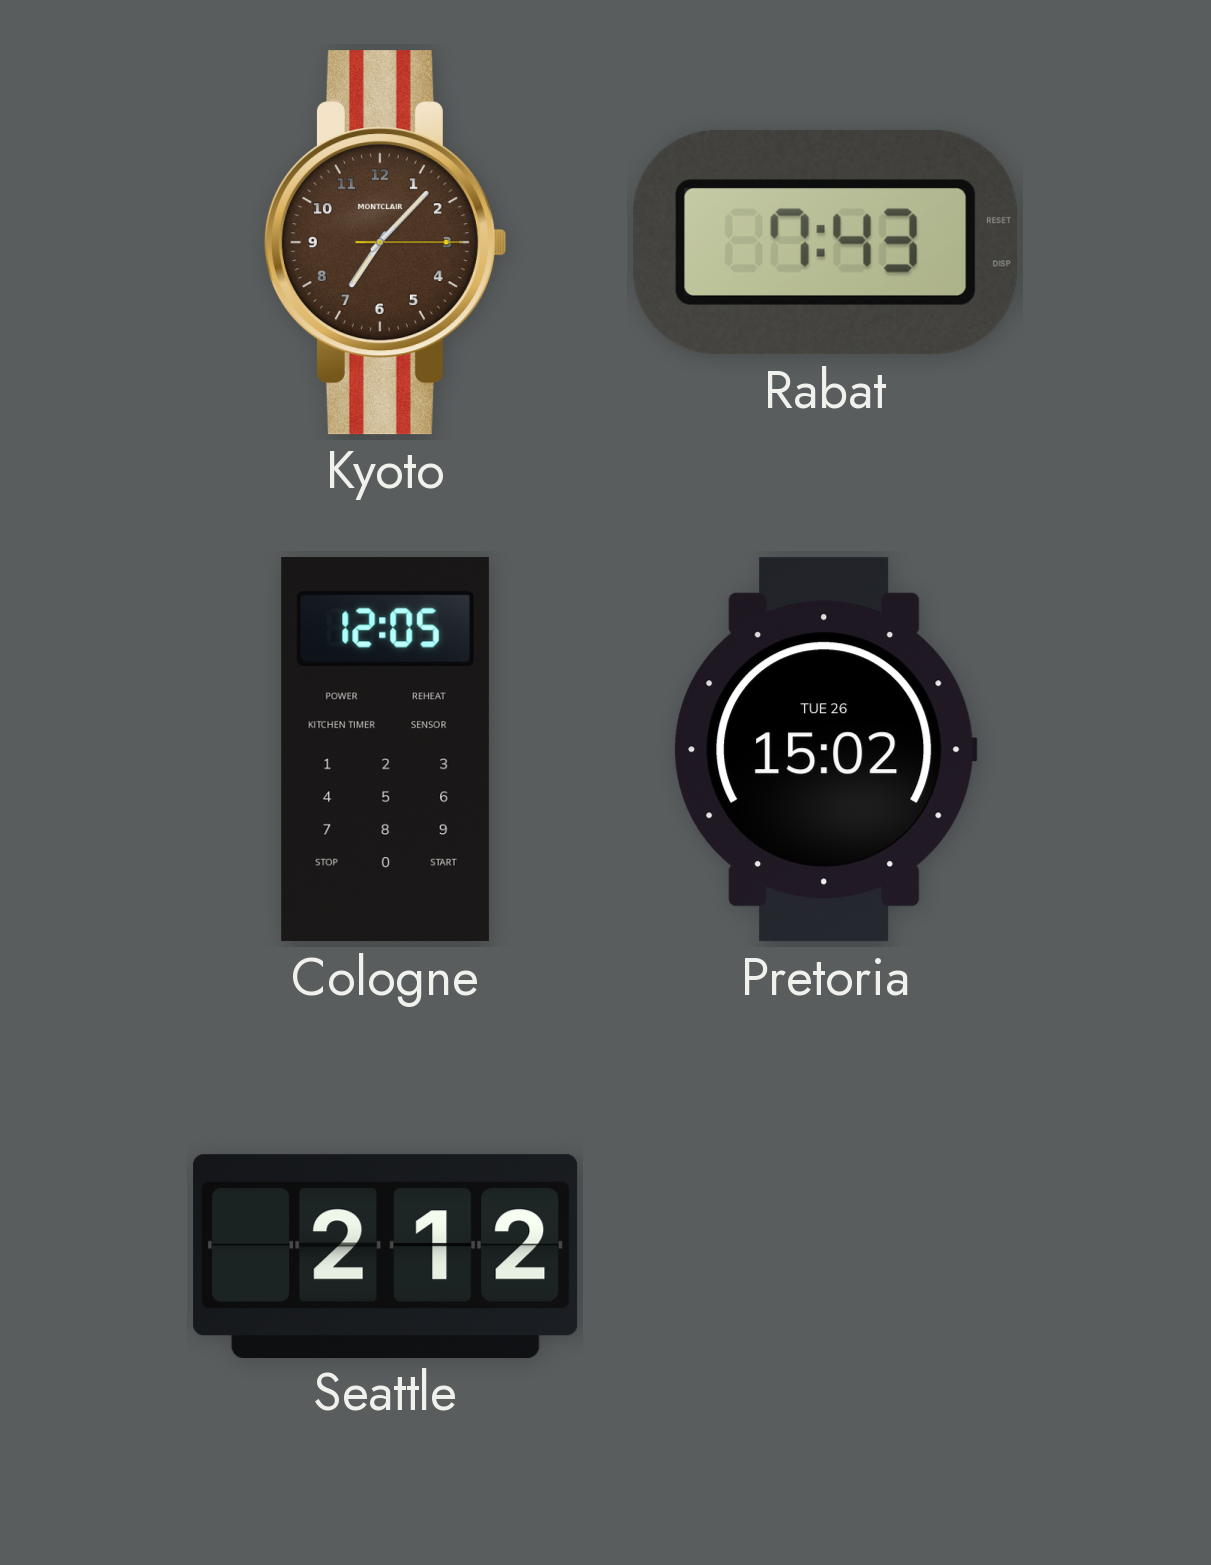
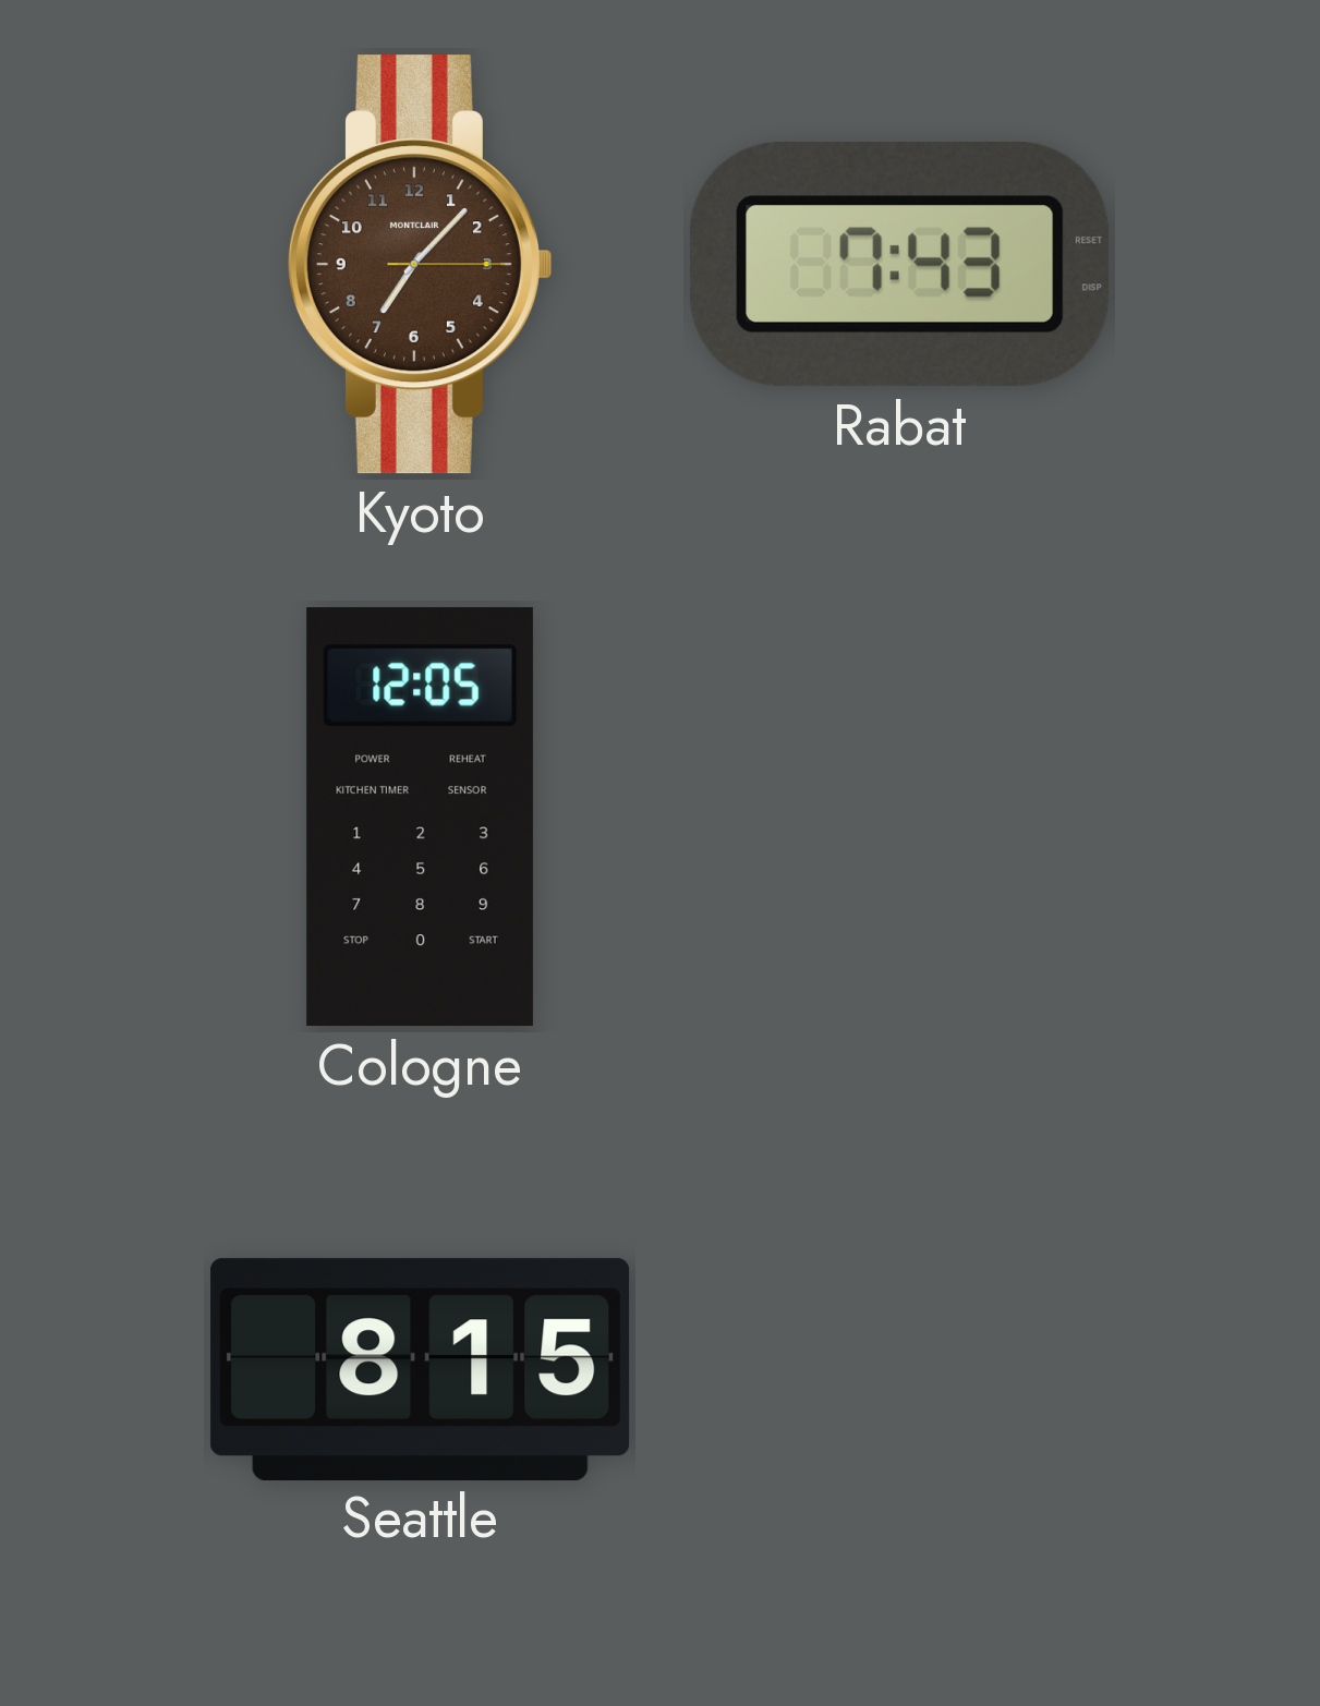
Pretoria: 15:02 -> none (826, 750)
Seattle: 2:12 -> 8:15 (421, 1369)
